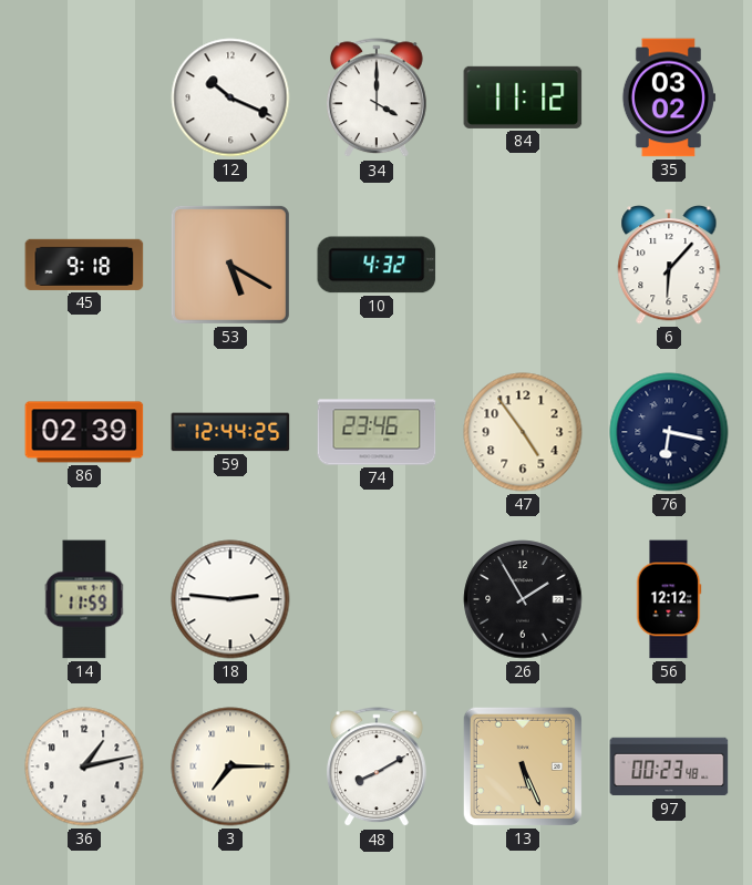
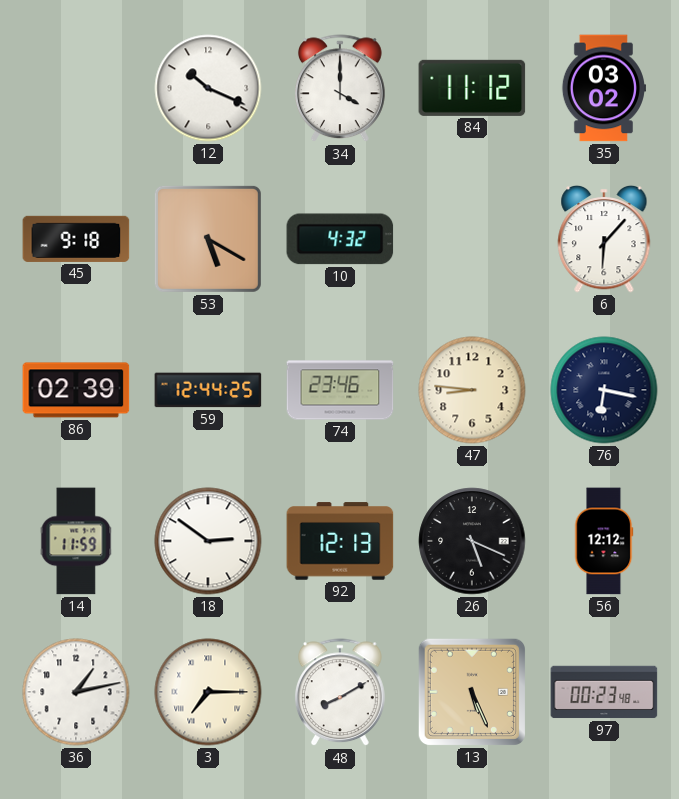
47: 4:54 -> 8:46 (472, 390)
18: 2:46 -> 2:51 (208, 541)
92: none -> 12:13 (340, 541)
26: 1:55 -> 5:19 (472, 541)
